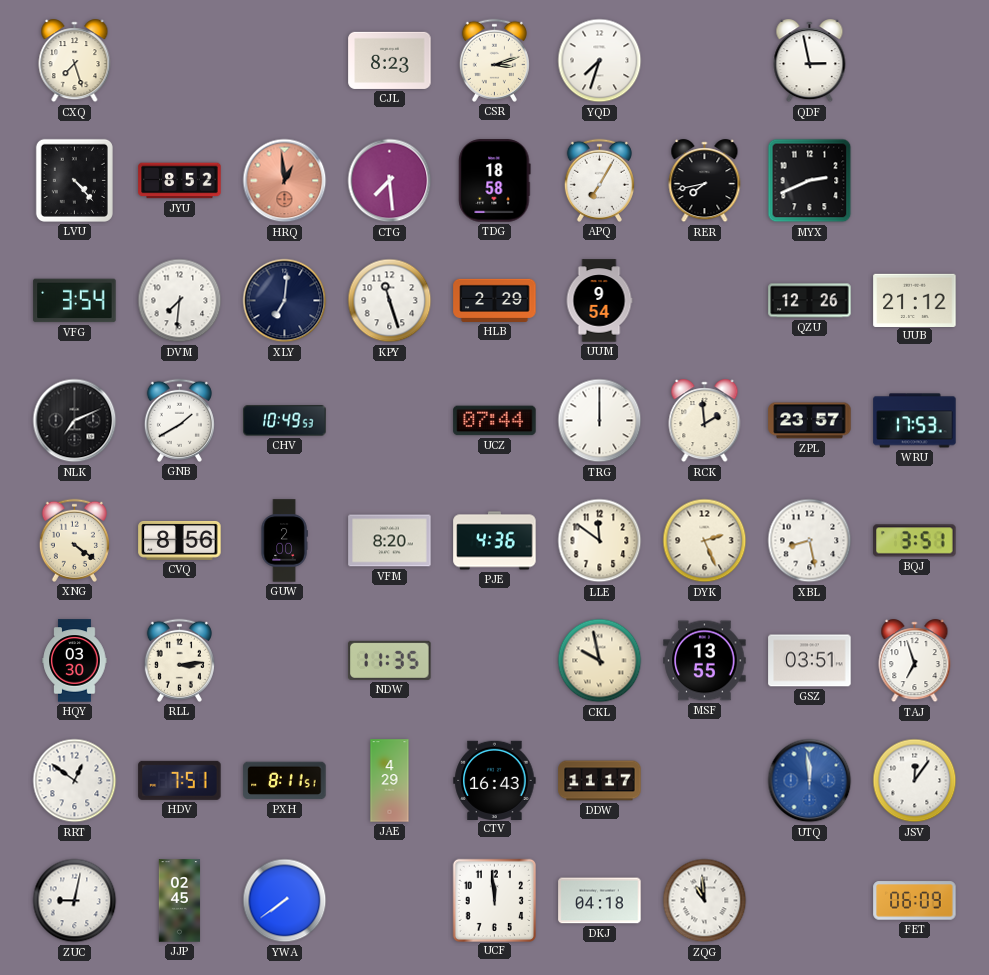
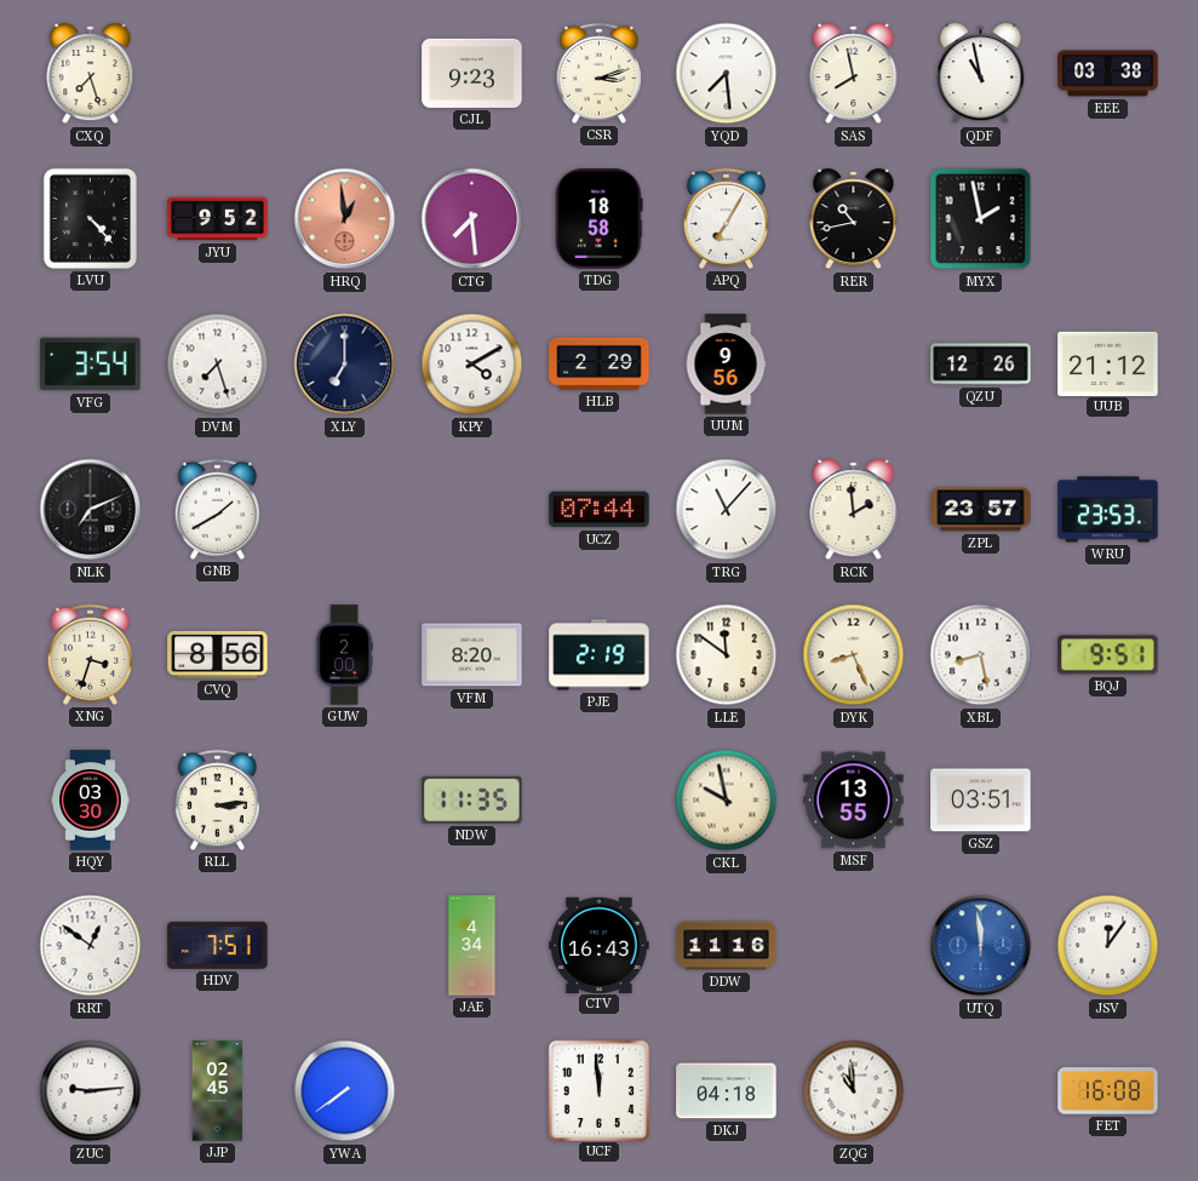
CJL: 8:23 -> 9:23 (472, 73)
YQD: 7:33 -> 7:29 (727, 74)
SAS: none -> 7:58 (854, 74)
QDF: 2:58 -> 10:58 (981, 74)
EEE: none -> 03:38 (1108, 74)
JYU: 8:52 -> 9:52 (218, 219)
RER: 7:43 -> 10:43 (854, 219)
MYX: 2:41 -> 1:58 (981, 219)
DVM: 7:31 -> 7:27 (218, 365)
XLY: 7:01 -> 7:00 (345, 365)
KPY: 11:27 -> 4:10 (472, 365)
UUM: 9:54 -> 9:56 (726, 365)
CHV: 10:49 -> none (285, 421)
TRG: 12:00 -> 11:07 (727, 510)
WRU: 17:53 -> 23:53 (1108, 510)
XNG: 4:21 -> 3:33 (90, 654)
PJE: 4:36 -> 2:19 (600, 655)
DYK: 2:26 -> 8:26 (854, 655)
BQJ: 3:51 -> 9:51 (1108, 655)
TAJ: 6:57 -> none (915, 661)
PXH: 8:11 -> none (285, 781)
JAE: 4:29 -> 4:34 (472, 946)
DDW: 11:17 -> 11:16 (727, 946)
ZUC: 9:02 -> 9:14 (91, 1091)
FET: 06:09 -> 16:08 (1108, 1091)
